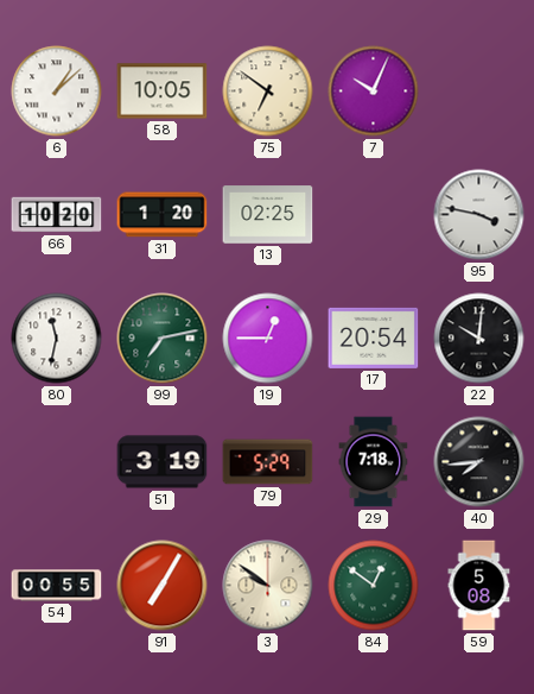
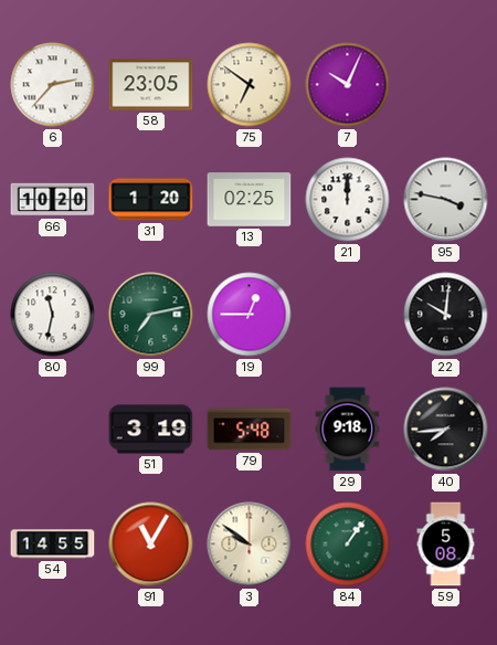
6: 1:08 -> 2:37 (53, 85)
58: 10:05 -> 23:05 (151, 85)
21: none -> 12:00 (348, 200)
17: 20:54 -> none (374, 337)
79: 5:29 -> 5:48 (250, 430)
29: 7:18 -> 9:18 (348, 430)
54: 00:55 -> 14:55 (53, 544)
91: 7:05 -> 11:05 (151, 544)
84: 12:51 -> 1:06 (348, 544)
